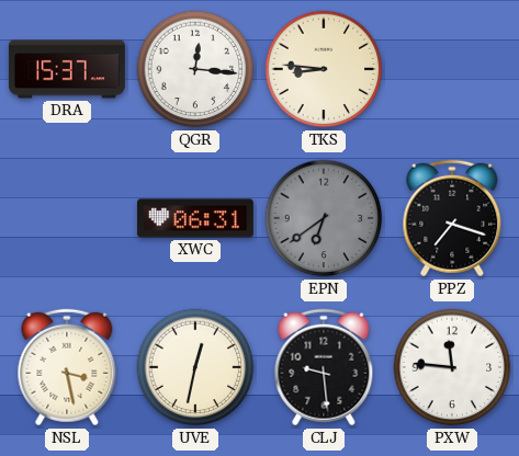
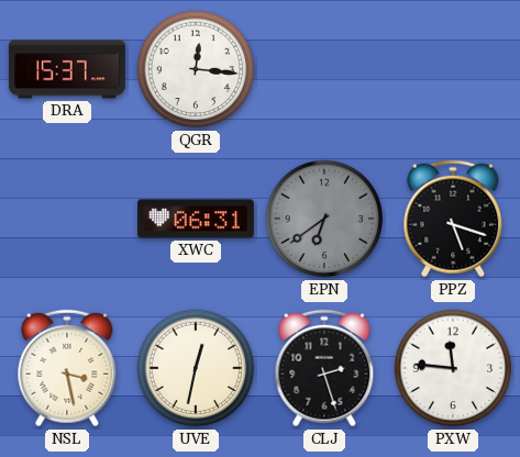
TKS: 8:46 -> none (324, 69)
PPZ: 7:18 -> 5:18 (453, 219)
CLJ: 9:29 -> 2:27 (324, 368)
